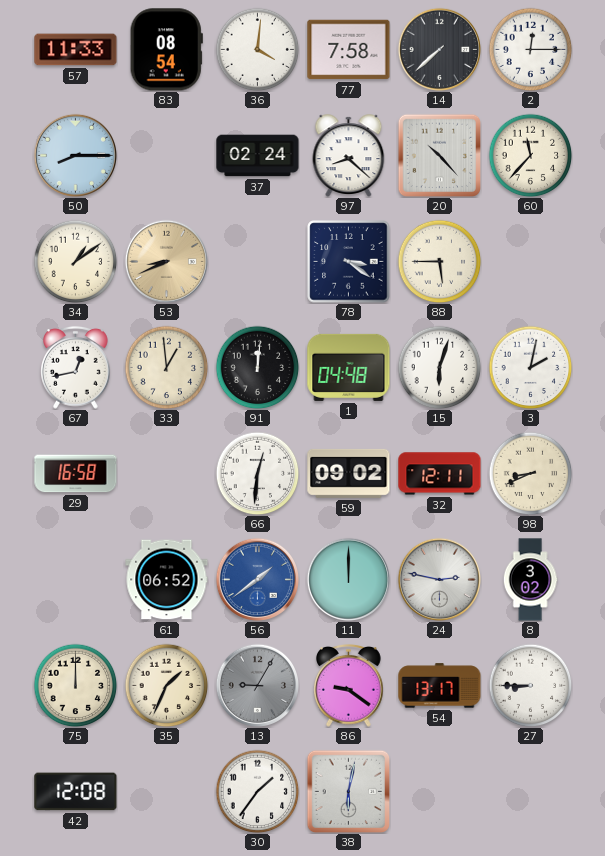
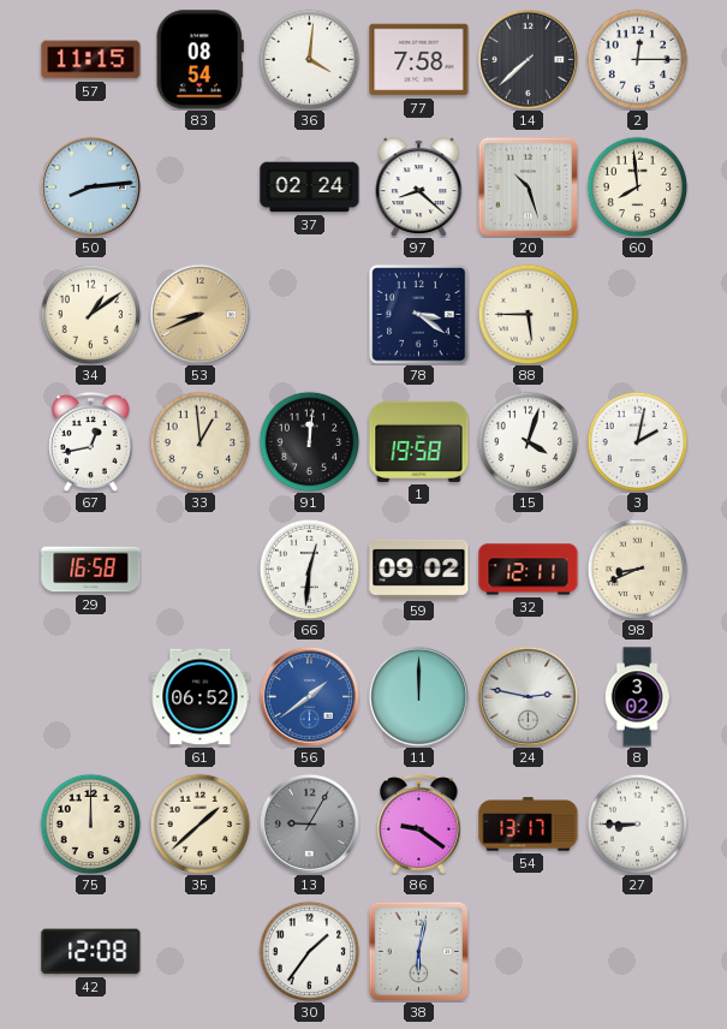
57: 11:33 -> 11:15 (91, 60)
50: 8:15 -> 8:14 (90, 186)
20: 10:23 -> 10:27 (528, 186)
60: 11:37 -> 7:59 (637, 186)
1: 04:48 -> 19:58 (419, 441)
15: 6:03 -> 4:03 (528, 441)
35: 1:34 -> 1:38 (199, 823)
